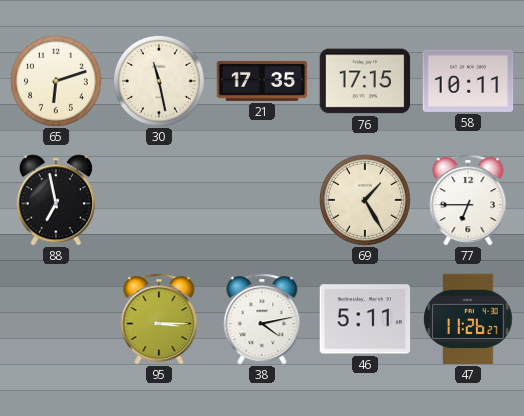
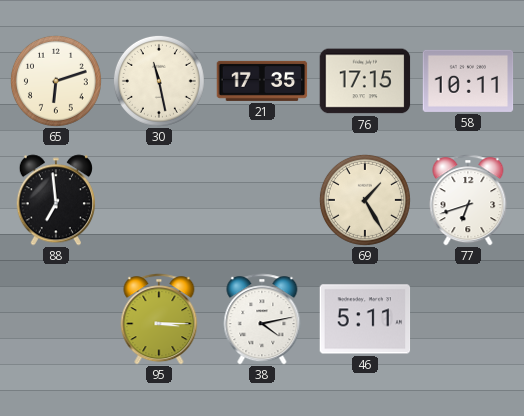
88: 6:58 -> 6:59 (56, 200)
77: 6:45 -> 6:42 (468, 200)
47: 11:26 -> none (468, 319)
